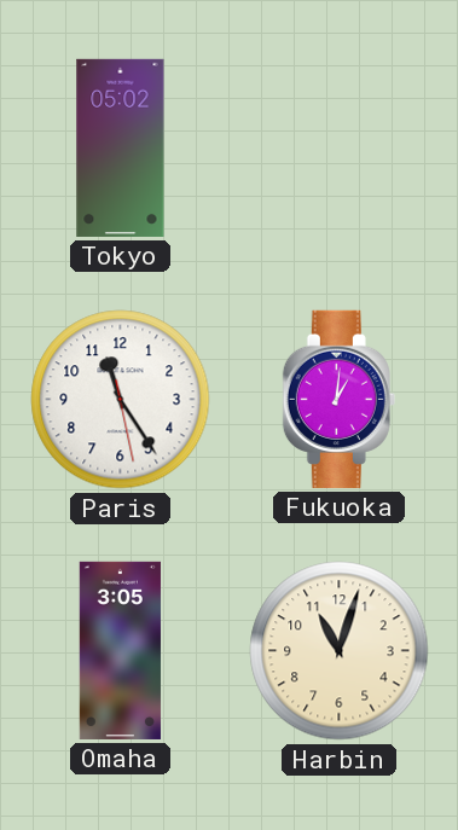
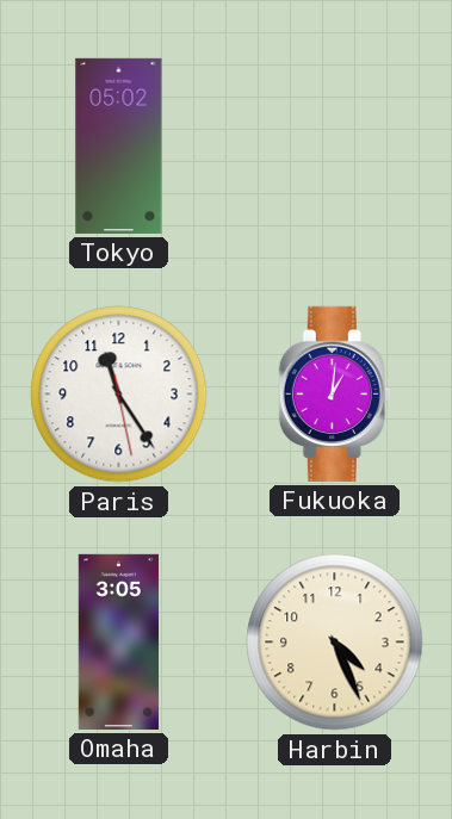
Harbin: 11:03 -> 4:26 (335, 643)
